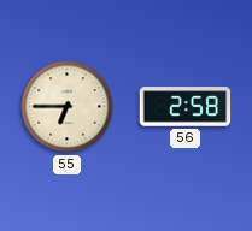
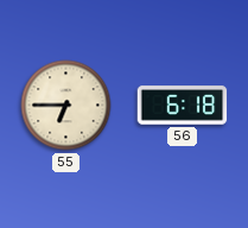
56: 2:58 -> 6:18 (183, 106)
